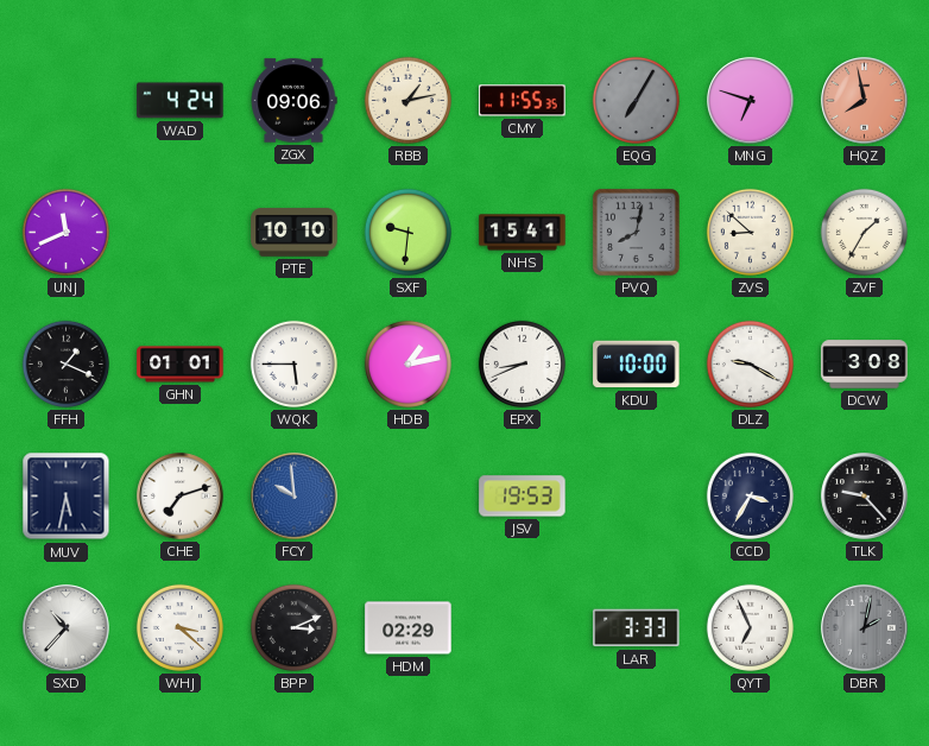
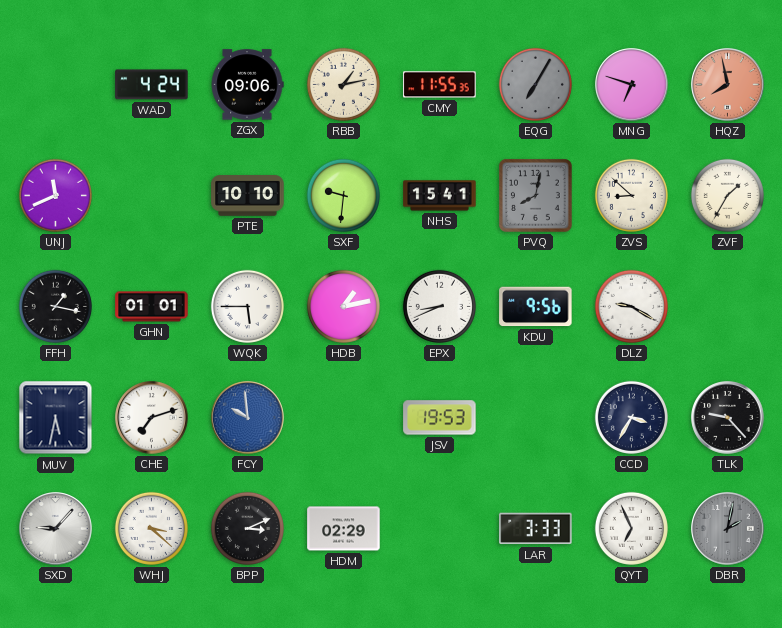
FFH: 1:19 -> 1:17 (55, 306)
KDU: 10:00 -> 9:56 (536, 307)
DCW: 3:08 -> none (865, 365)
SXD: 10:37 -> 9:07 (56, 529)
